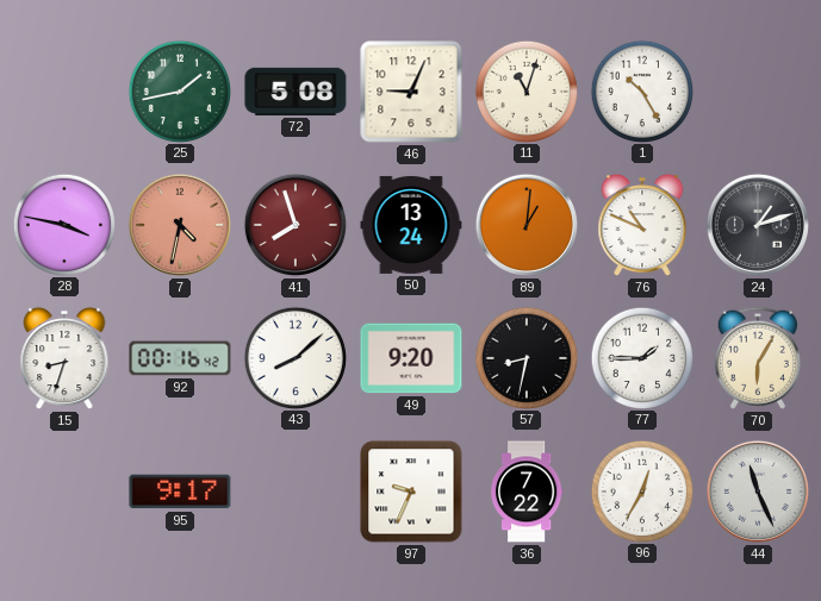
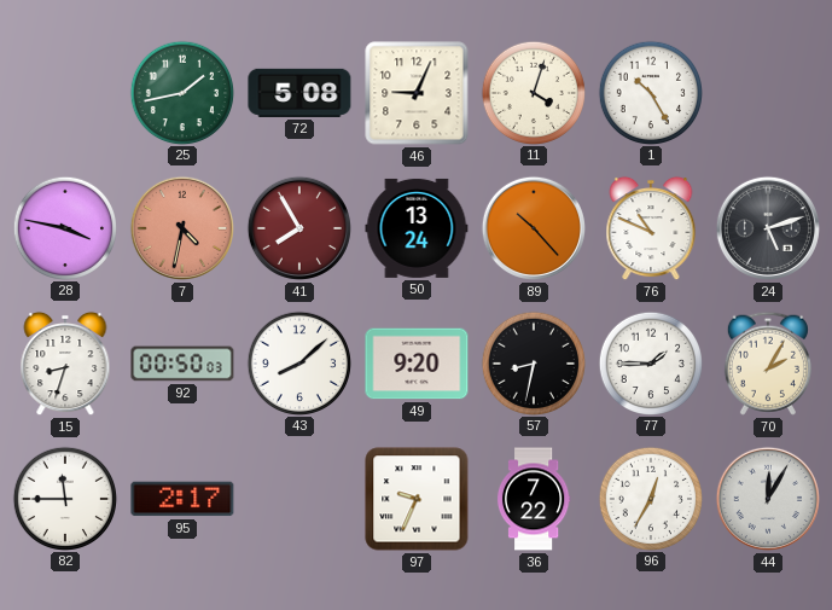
11: 11:03 -> 4:03 (533, 92)
41: 7:57 -> 7:55 (299, 228)
89: 1:01 -> 10:23 (534, 228)
24: 1:12 -> 5:12 (768, 228)
92: 00:16 -> 00:50 (182, 364)
70: 6:05 -> 2:05 (768, 364)
82: none -> 11:45 (64, 498)
95: 9:17 -> 2:17 (182, 499)
44: 11:26 -> 12:05 (768, 499)
